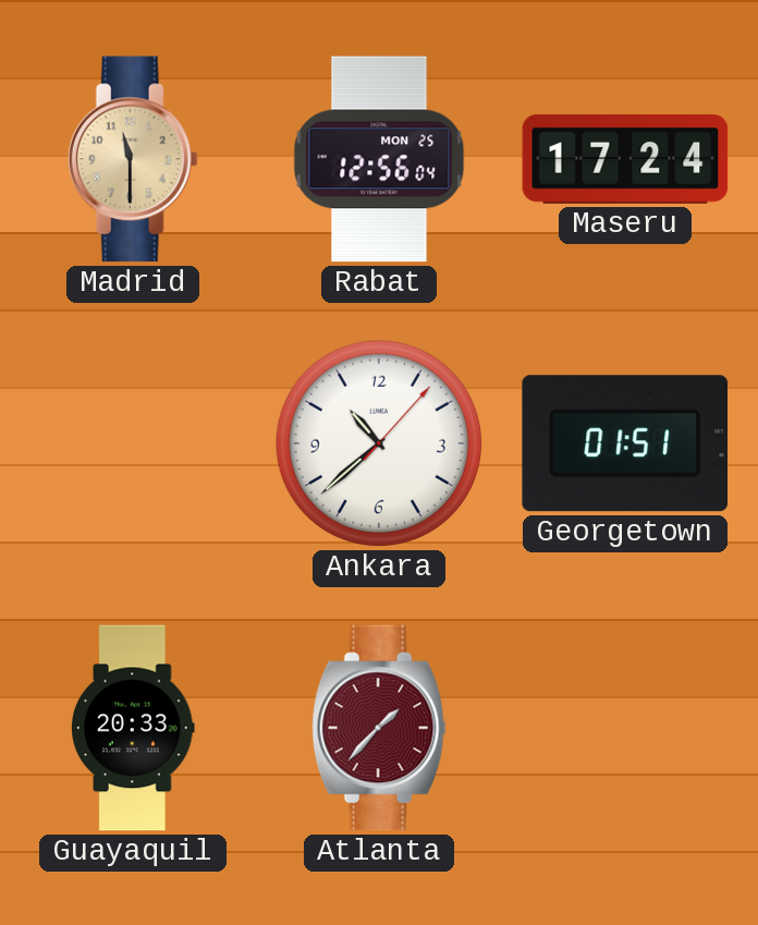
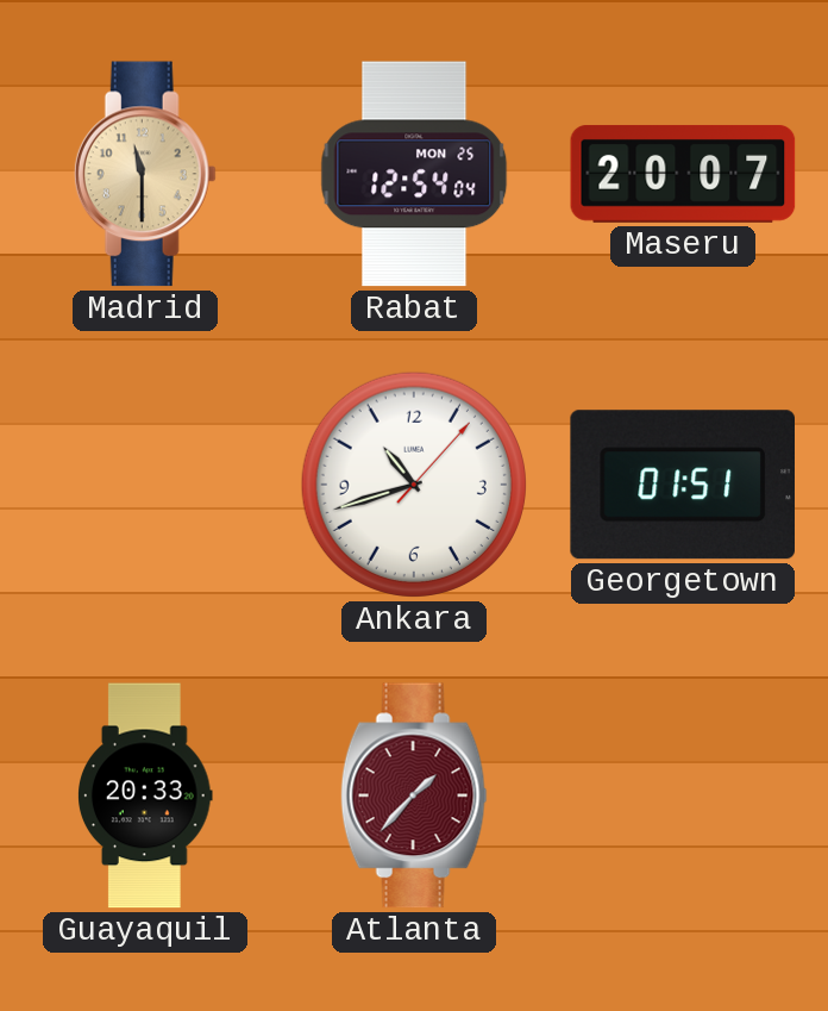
Rabat: 12:56 -> 12:54 (414, 174)
Maseru: 17:24 -> 20:07 (683, 174)
Ankara: 10:38 -> 10:42 (414, 485)
